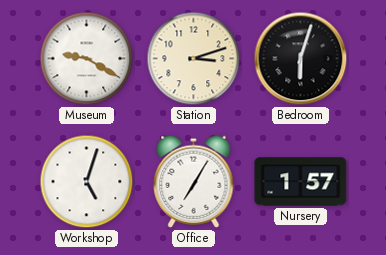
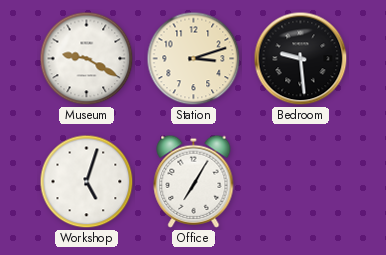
Bedroom: 6:03 -> 9:29 (301, 59)
Nursery: 1:57 -> none (301, 182)
